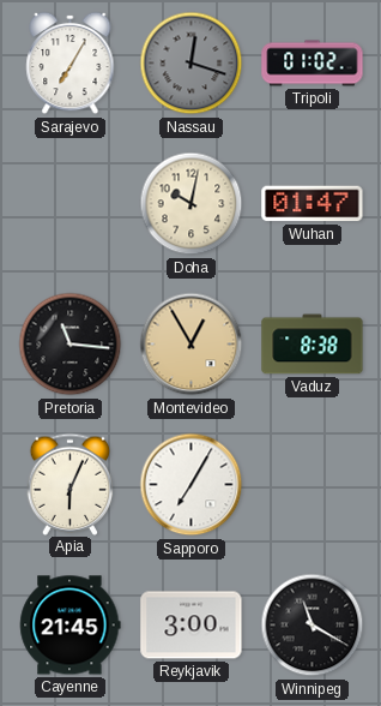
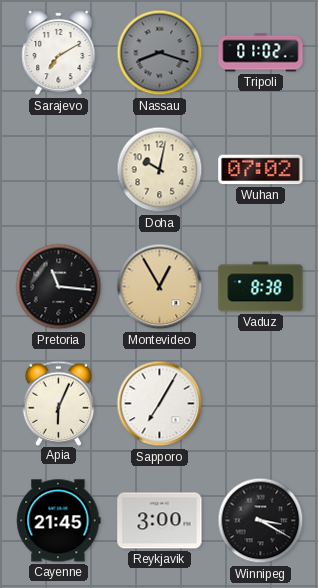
Sarajevo: 7:05 -> 7:10 (59, 53)
Nassau: 12:18 -> 8:18 (160, 53)
Wuhan: 01:47 -> 07:02 (261, 170)
Winnipeg: 11:20 -> 3:20 (261, 521)
